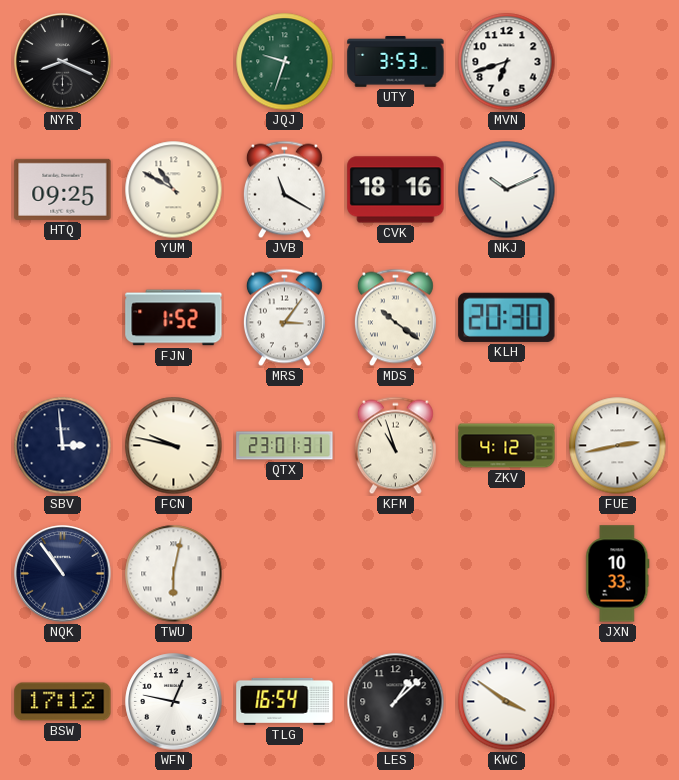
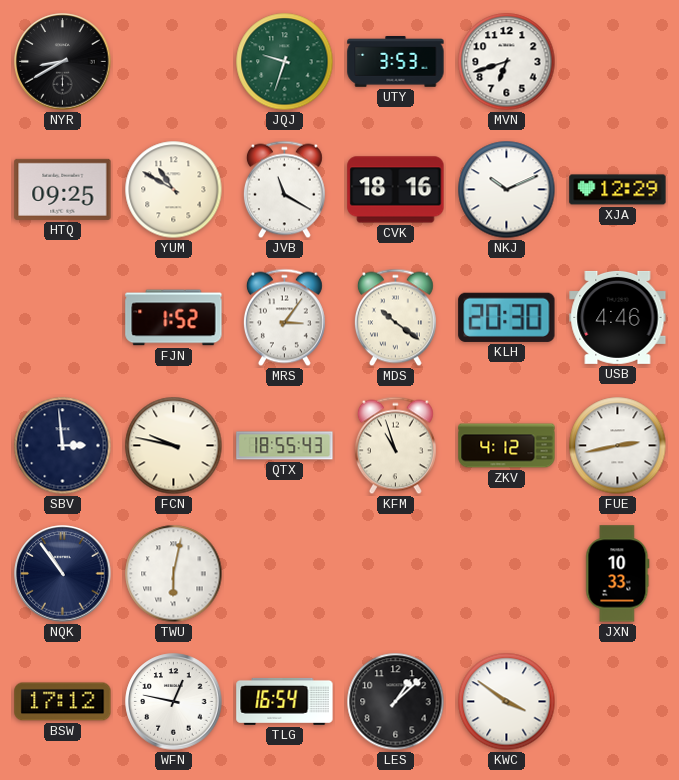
NYR: 8:19 -> 8:40 (63, 62)
XJA: none -> 12:29 (618, 190)
USB: none -> 4:46 (618, 317)
QTX: 23:01 -> 18:55 (285, 446)
